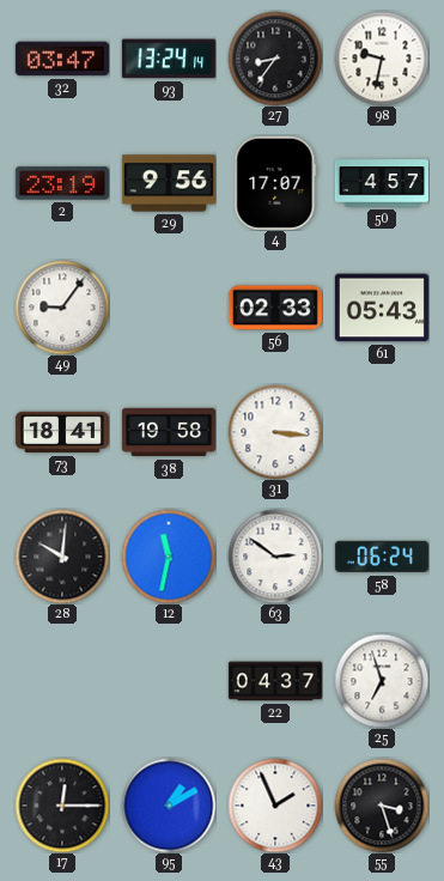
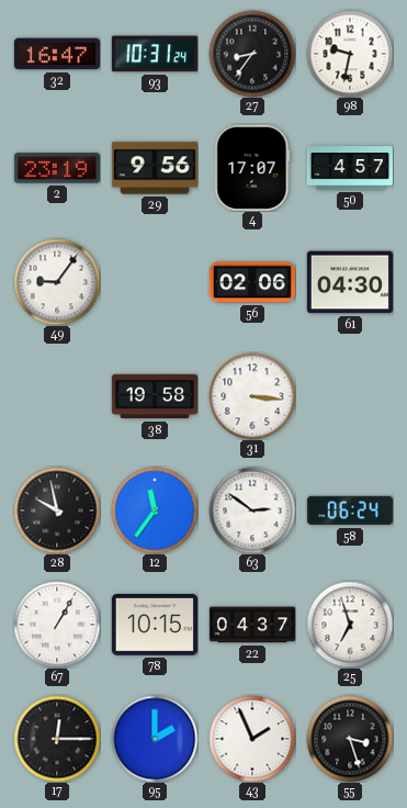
32: 03:47 -> 16:47 (57, 54)
93: 13:24 -> 10:31 (155, 54)
56: 02:33 -> 02:06 (252, 282)
61: 05:43 -> 04:30 (350, 282)
73: 18:41 -> none (62, 432)
28: 10:01 -> 9:58 (57, 510)
12: 11:32 -> 11:36 (155, 510)
67: none -> 1:05 (57, 625)
78: none -> 10:15 (155, 626)
95: 1:10 -> 2:00 (155, 739)
